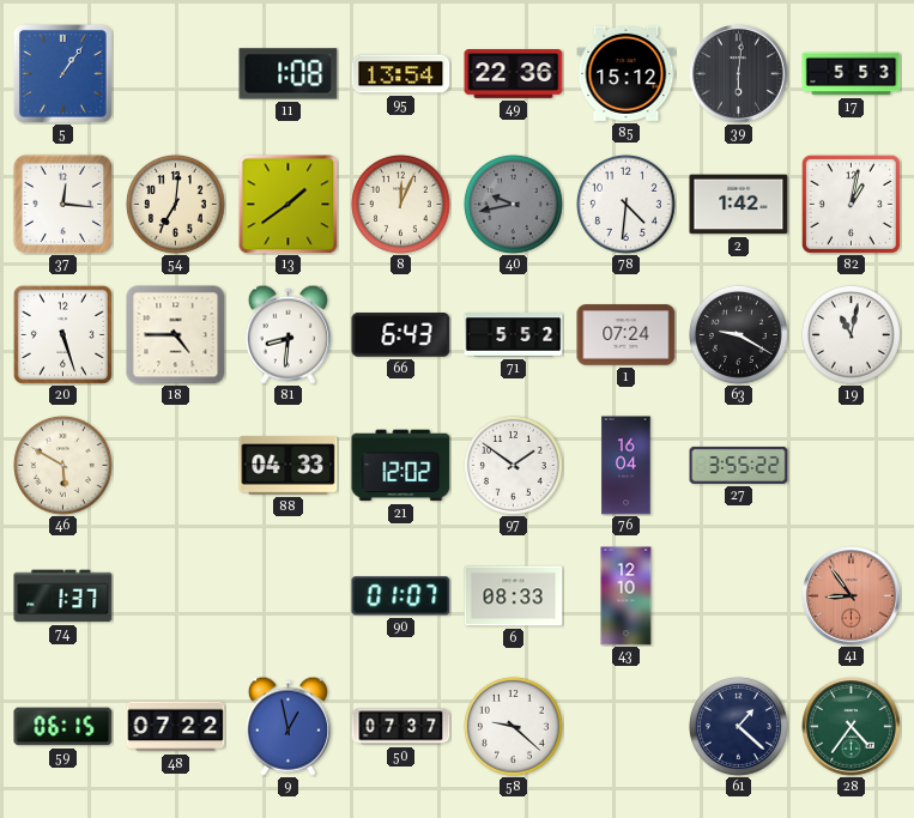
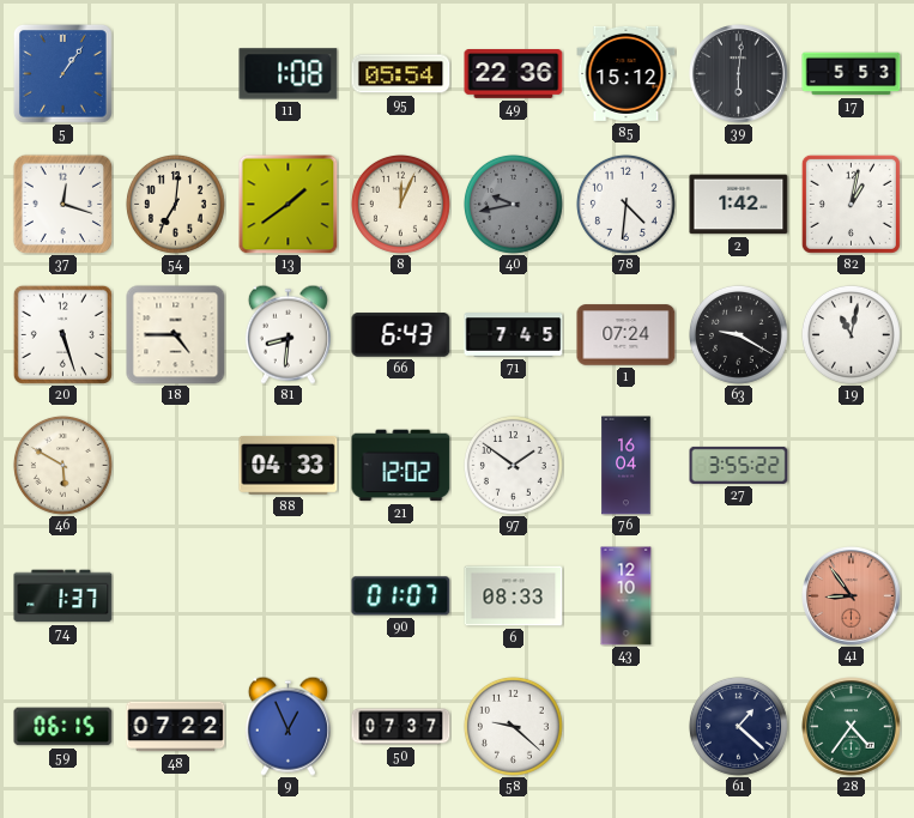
95: 13:54 -> 05:54 (401, 74)
37: 12:16 -> 12:18 (62, 204)
71: 5:52 -> 7:45 (514, 335)
9: 12:58 -> 12:56 (287, 726)
